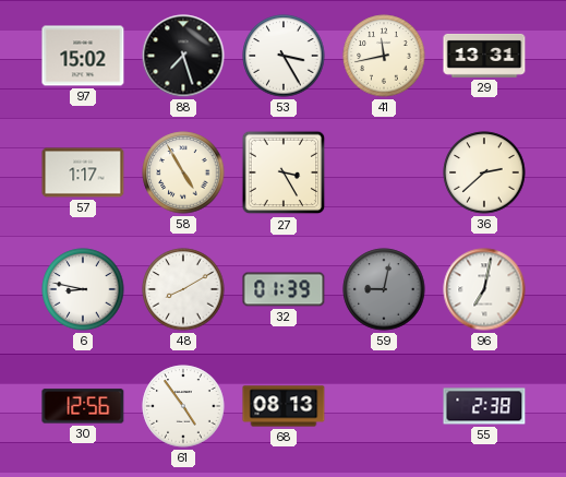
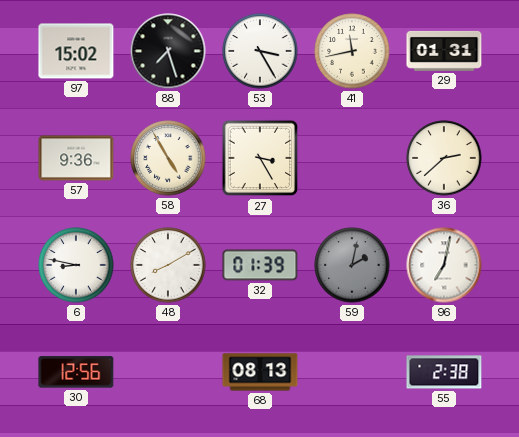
29: 13:31 -> 01:31 (444, 51)
57: 1:17 -> 9:36 (76, 158)
59: 9:02 -> 2:02 (352, 265)
61: 4:54 -> none (183, 406)
